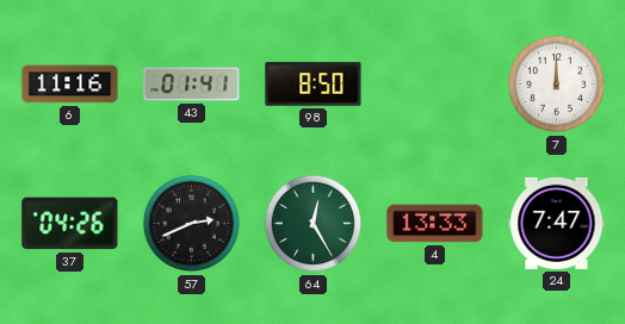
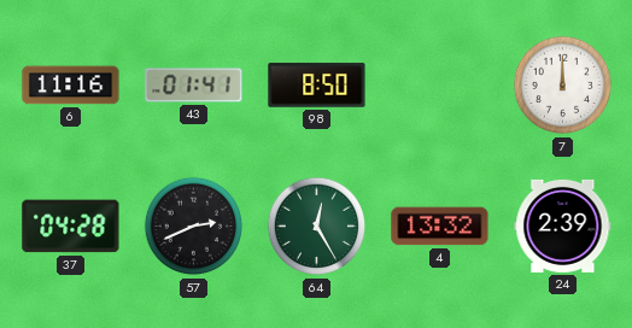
37: 04:26 -> 04:28 (71, 227)
4: 13:33 -> 13:32 (440, 227)
24: 7:47 -> 2:39 (563, 225)
